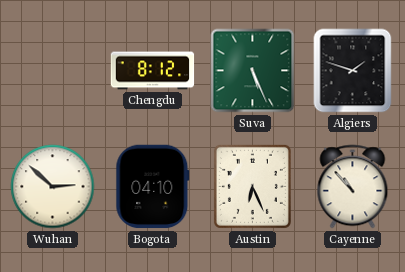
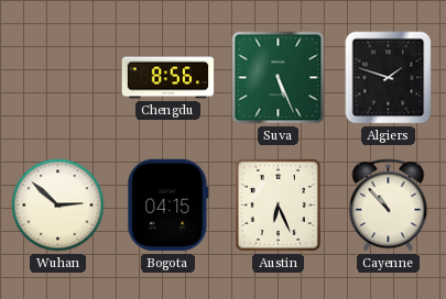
Chengdu: 8:12 -> 8:56 (168, 78)
Bogota: 04:10 -> 04:15 (168, 206)
